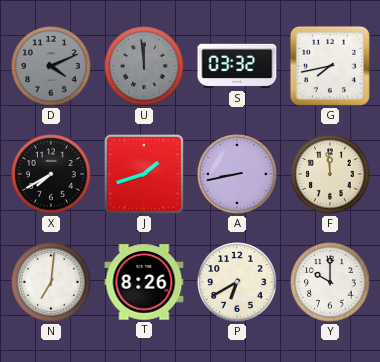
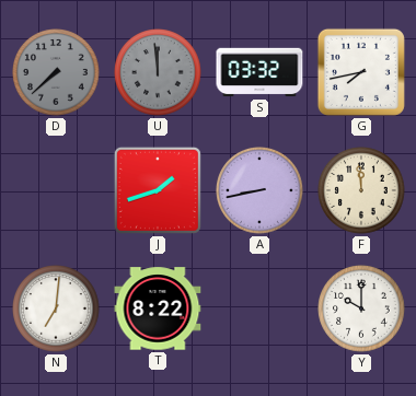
D: 4:11 -> 7:38 (56, 72)
X: 7:40 -> none (51, 174)
T: 8:26 -> 8:22 (158, 308)
P: 6:40 -> none (237, 282)
